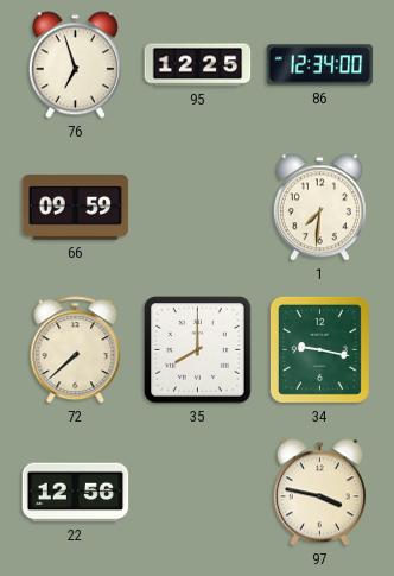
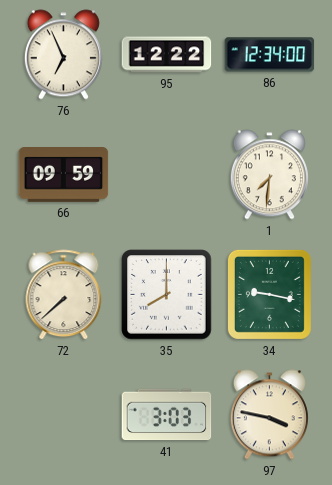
76: 6:57 -> 6:56 (63, 55)
95: 12:25 -> 12:22 (167, 55)
22: 12:56 -> none (76, 493)
41: none -> 3:03 (167, 415)
